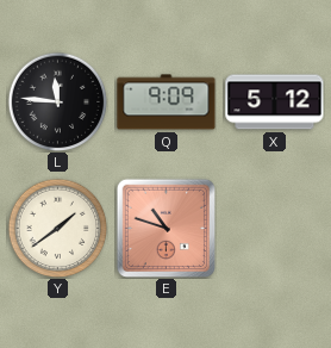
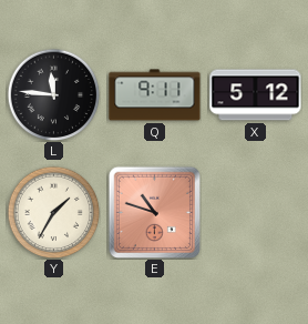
Q: 9:09 -> 9:11 (155, 95)
Y: 1:39 -> 1:35 (53, 212)
